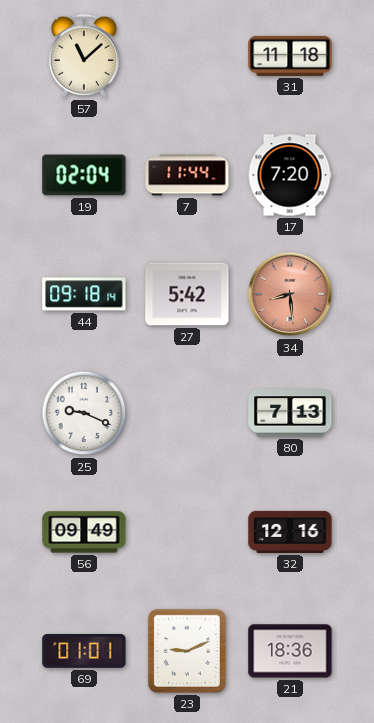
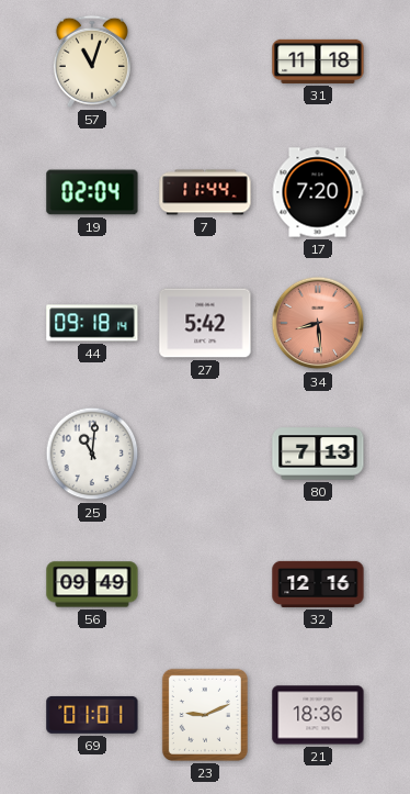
57: 11:08 -> 11:03 (92, 61)
25: 9:19 -> 11:01 (92, 454)
